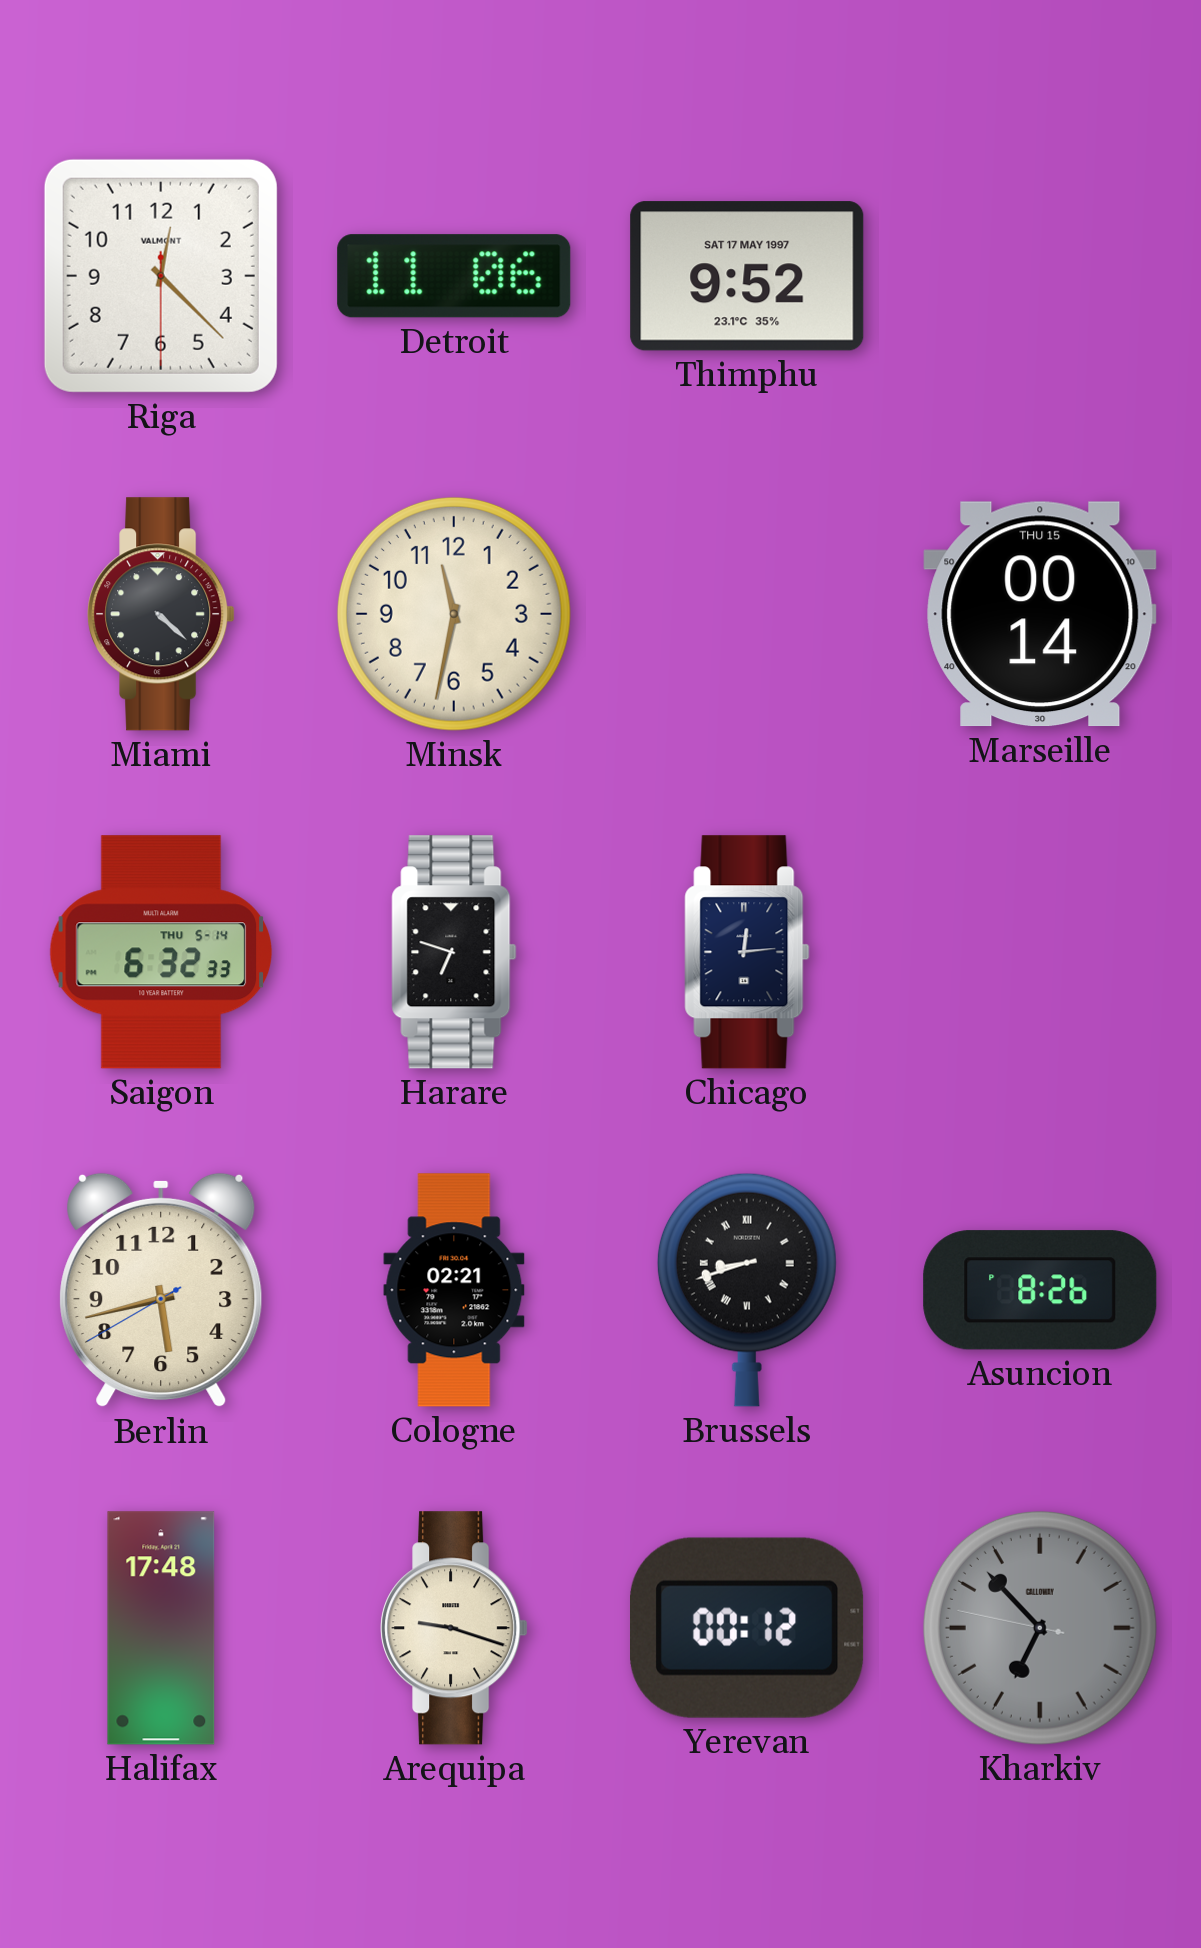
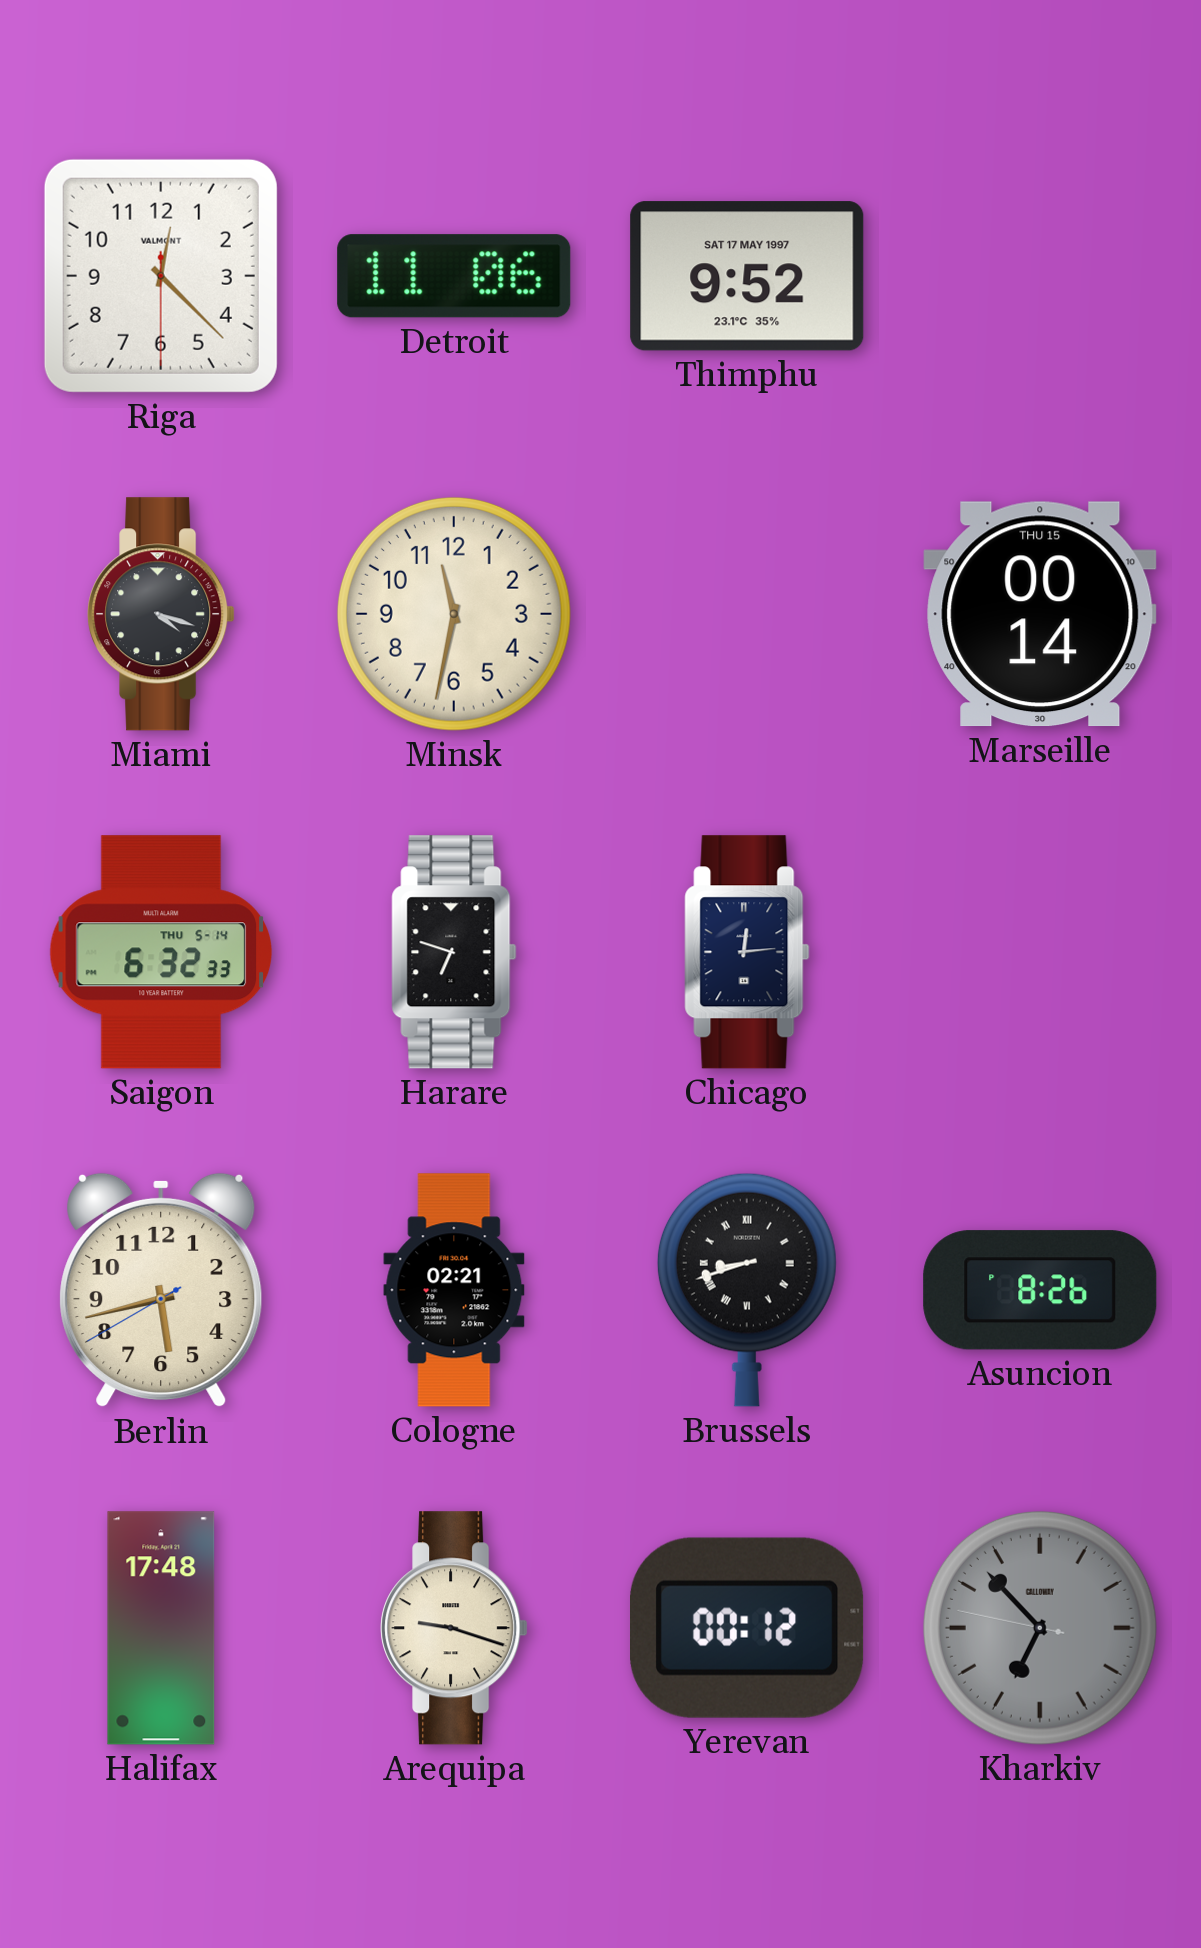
Miami: 4:22 -> 4:18 (161, 614)
